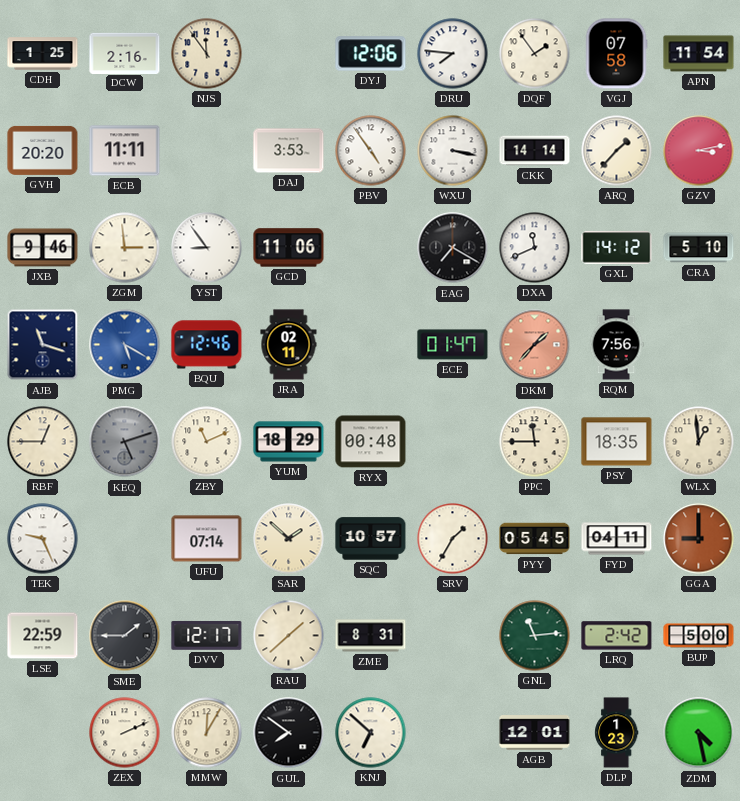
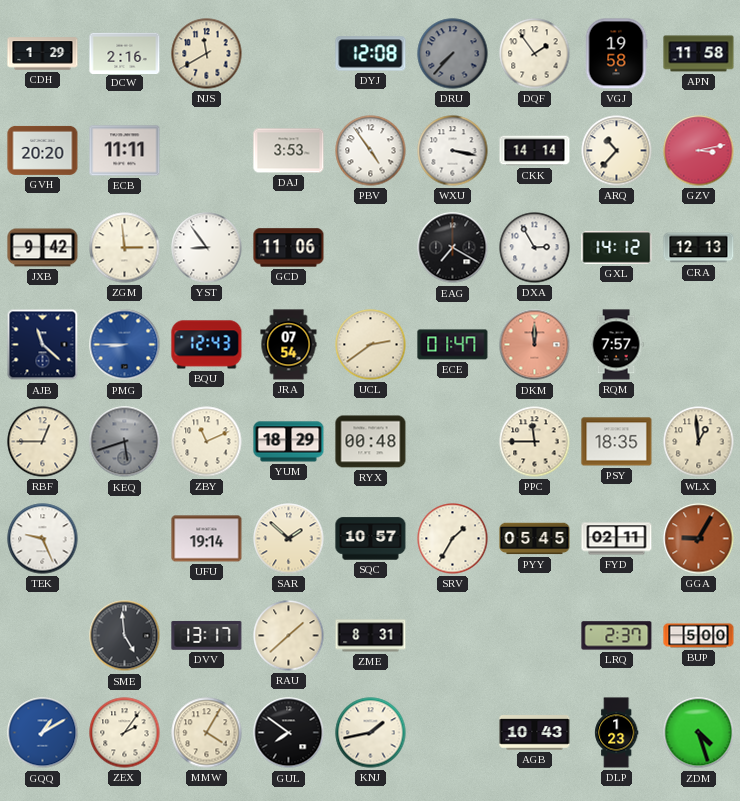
CDH: 1:25 -> 1:29 (43, 54)
NJS: 11:54 -> 11:40 (207, 54)
DYJ: 12:06 -> 12:08 (371, 54)
DRU: 7:46 -> 7:37 (453, 54)
DRU dial: white -> grey (453, 54)
VGJ: 07:58 -> 19:58 (616, 54)
APN: 11:54 -> 11:58 (699, 54)
ARQ: 1:37 -> 10:37 (617, 151)
JXB: 9:46 -> 9:42 (43, 248)
DXA: 11:41 -> 2:55 (535, 248)
CRA: 5:10 -> 12:13 (699, 248)
AJB: 11:18 -> 11:22 (43, 345)
PMG: 5:20 -> 8:45 (125, 345)
BQU: 12:46 -> 12:43 (207, 345)
JRA: 02:11 -> 07:54 (289, 345)
UCL: none -> 2:39 (371, 345)
DKM: 1:37 -> 12:00 (535, 345)
RQM: 7:56 -> 7:57 (616, 345)
KEQ: 5:12 -> 5:42 (125, 442)
UFU: 07:14 -> 19:14 (207, 539)
FYD: 04:11 -> 02:11 (617, 539)
GGA: 9:00 -> 9:05 (699, 539)
LSE: 22:59 -> none (43, 636)
SME: 1:45 -> 4:59 (125, 636)
DVV: 12:17 -> 13:17 (207, 636)
GNL: 11:14 -> none (535, 636)
LRQ: 2:42 -> 2:37 (617, 636)
GQQ: none -> 1:10 (43, 733)
ZEX: 2:11 -> 2:06 (125, 733)
MMW: 12:05 -> 4:05 (207, 733)
KNJ: 6:52 -> 1:43 (371, 733)
AGB: 12:01 -> 10:43 (535, 733)
ZDM: 4:28 -> 4:27 (699, 733)
